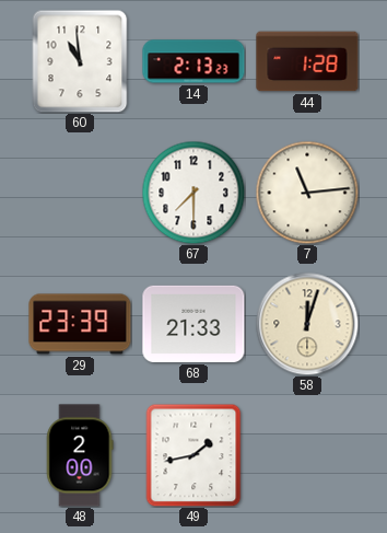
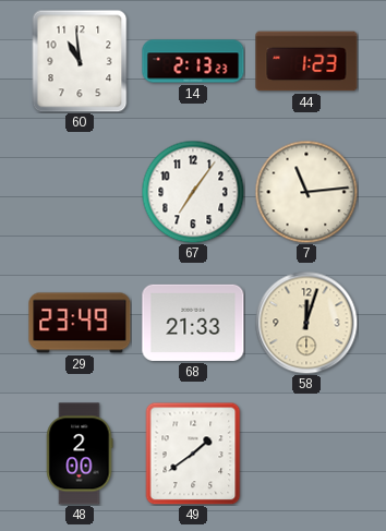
44: 1:28 -> 1:23 (306, 61)
67: 7:30 -> 7:06 (193, 192)
29: 23:39 -> 23:49 (80, 323)
49: 1:43 -> 1:39 (193, 454)
